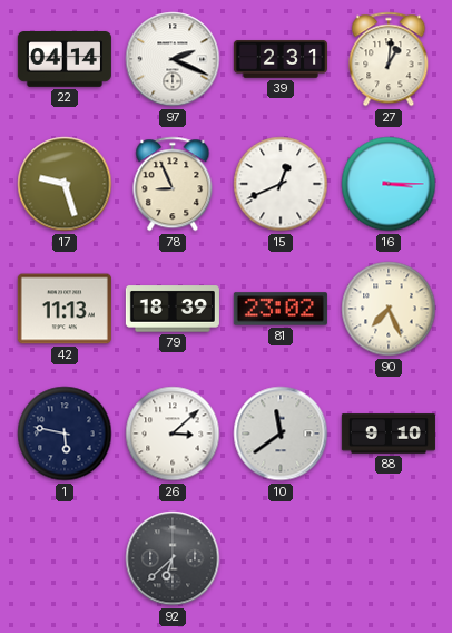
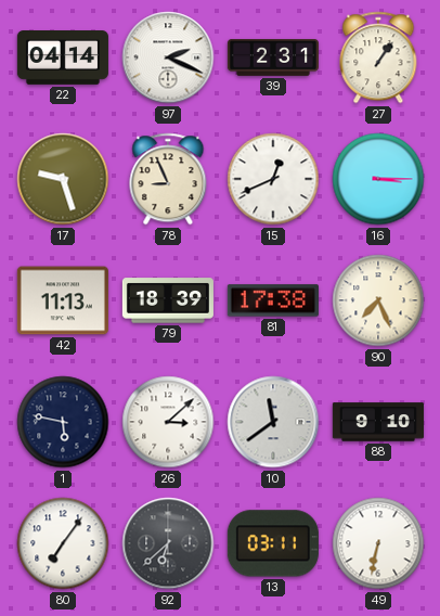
27: 1:01 -> 1:06 (378, 57)
81: 23:02 -> 17:38 (273, 300)
80: none -> 7:06 (63, 543)
13: none -> 03:11 (273, 543)
49: none -> 6:32 (378, 543)
